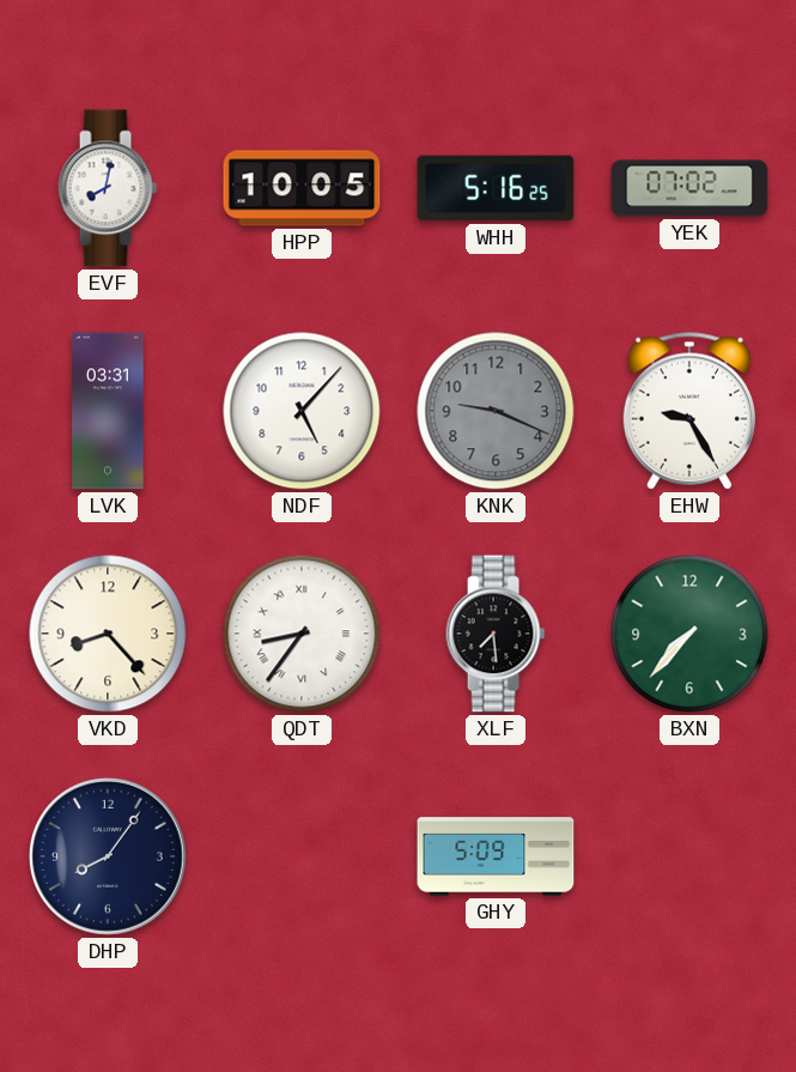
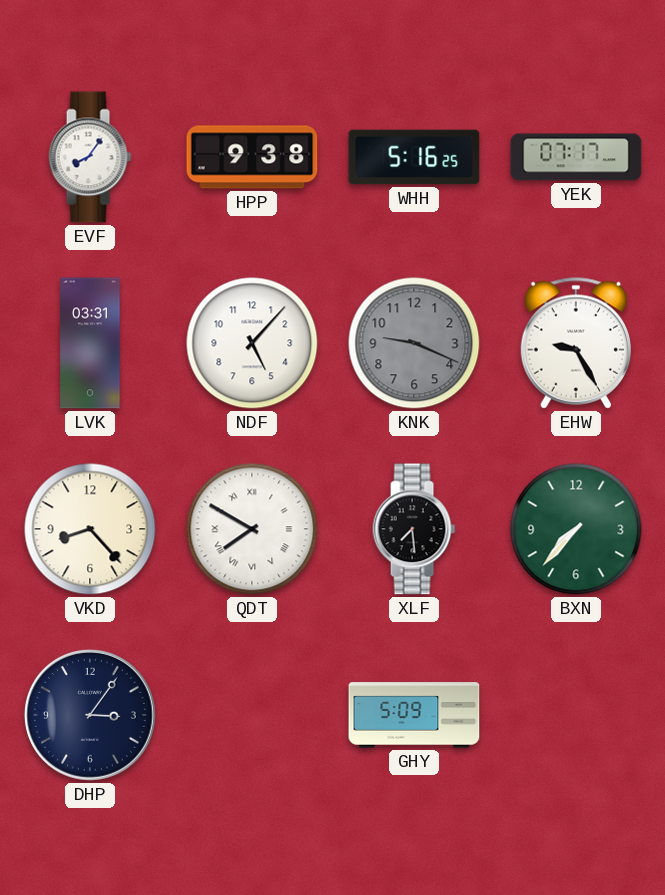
EVF: 8:02 -> 8:06 (90, 157)
HPP: 10:05 -> 9:38 (252, 157)
YEK: 07:02 -> 07:17 (576, 157)
QDT: 8:36 -> 7:50 (252, 529)
DHP: 8:06 -> 3:06 (90, 715)
